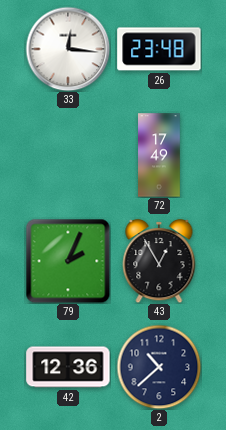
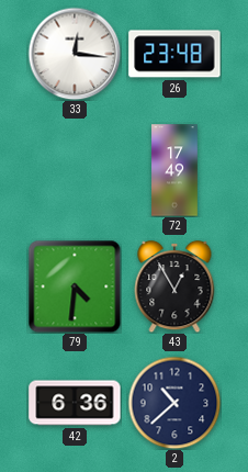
79: 2:04 -> 4:31 (75, 286)
42: 12:36 -> 6:36 (75, 403)
